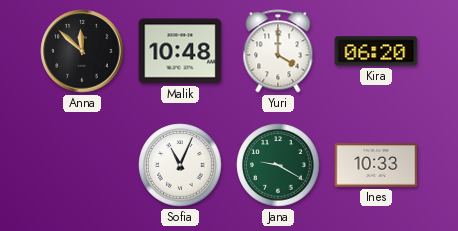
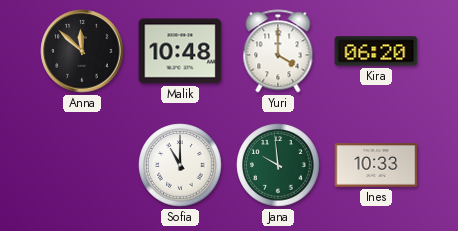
Sofia: 11:04 -> 11:00 (180, 165)
Jana: 9:20 -> 9:59 (278, 165)
